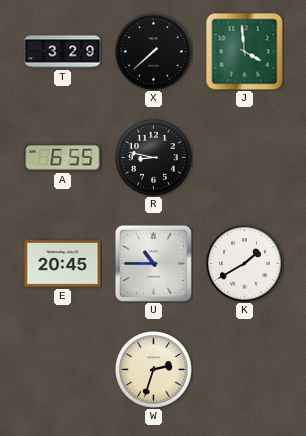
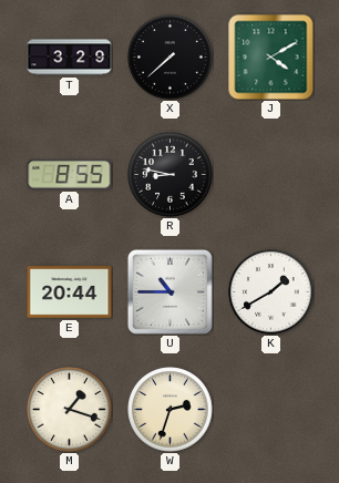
J: 3:59 -> 4:10 (271, 58)
A: 6:55 -> 8:55 (70, 174)
E: 20:45 -> 20:44 (70, 292)
M: none -> 1:18 (70, 410)
